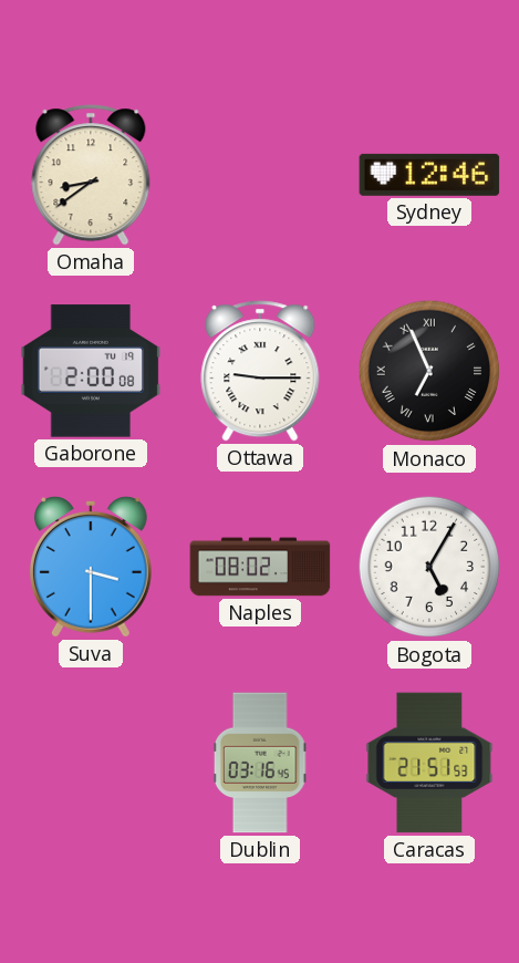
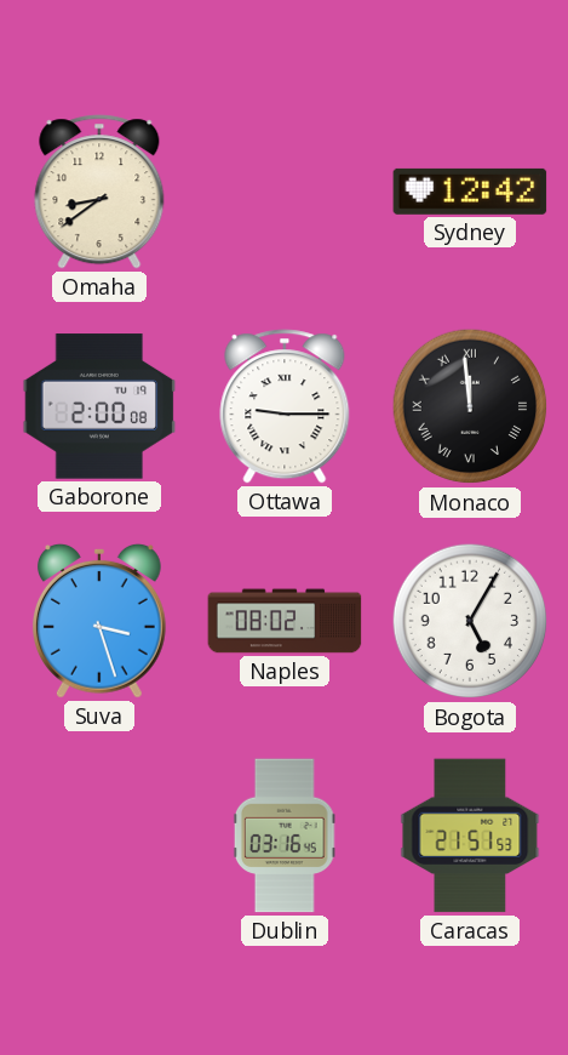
Sydney: 12:46 -> 12:42 (470, 192)
Monaco: 6:56 -> 11:59 (470, 406)
Suva: 3:30 -> 3:27 (99, 621)
